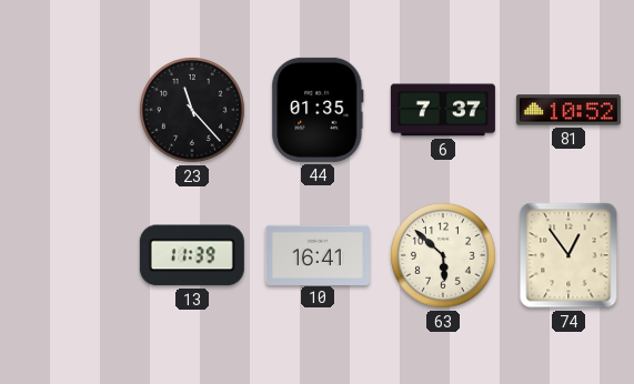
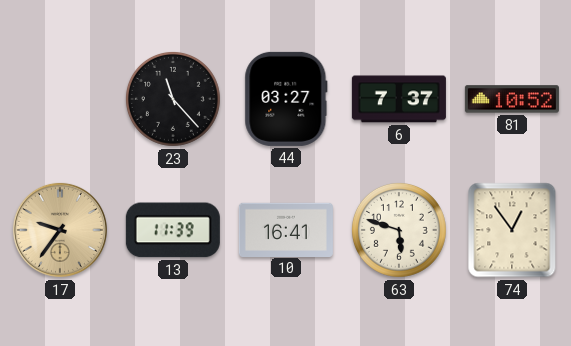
44: 01:35 -> 03:27 (286, 99)
17: none -> 9:36 (60, 230)
63: 5:52 -> 5:48 (399, 230)
